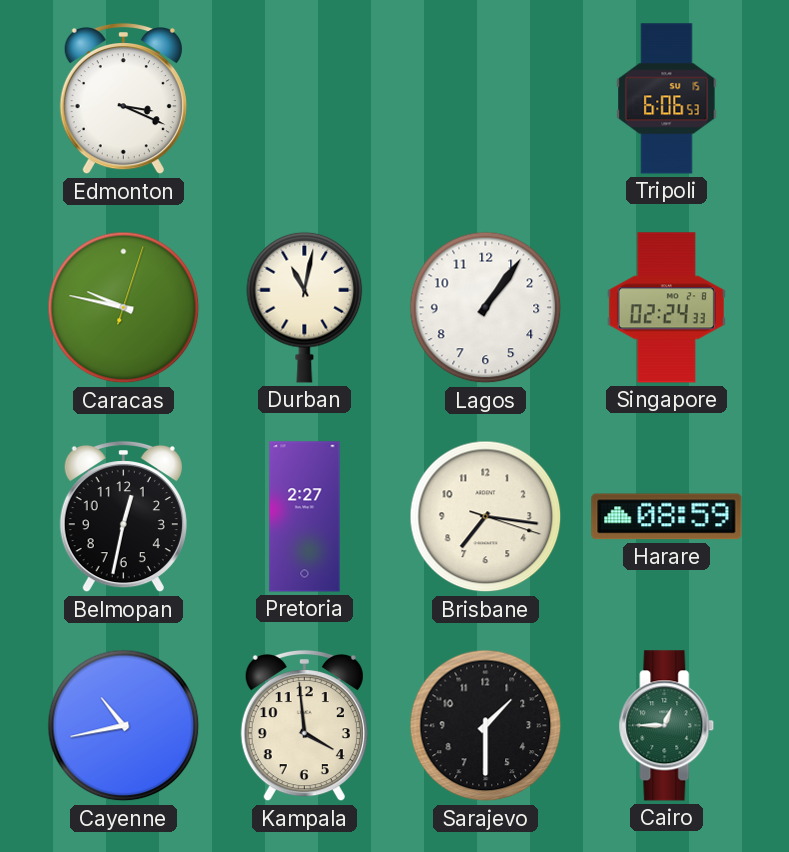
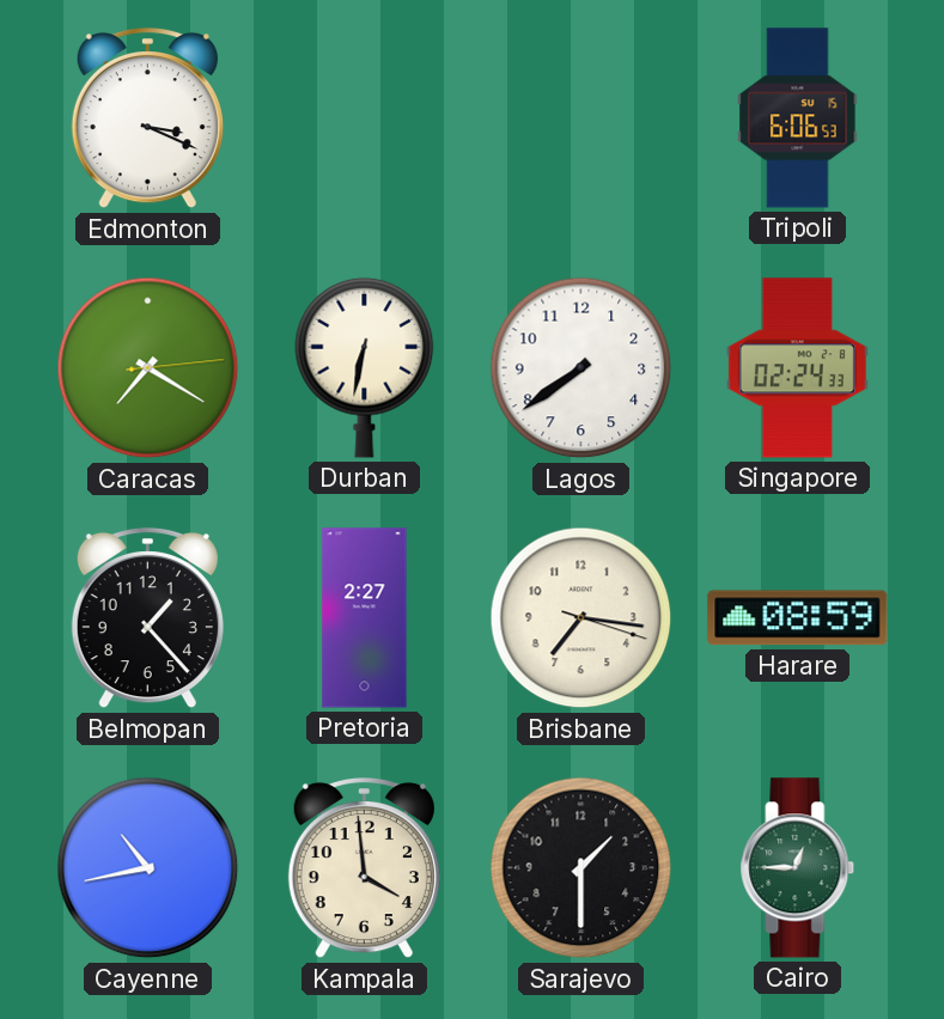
Caracas: 9:47 -> 7:20 (148, 368)
Durban: 11:02 -> 6:32 (365, 367)
Lagos: 1:06 -> 7:39 (581, 368)
Belmopan: 12:32 -> 1:23 (147, 618)
